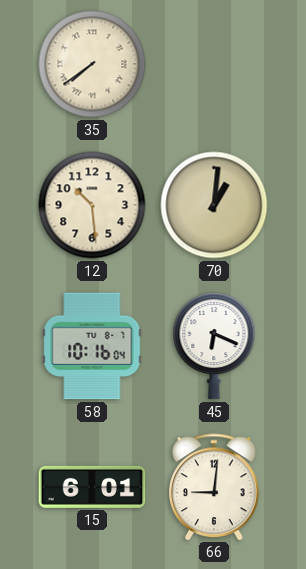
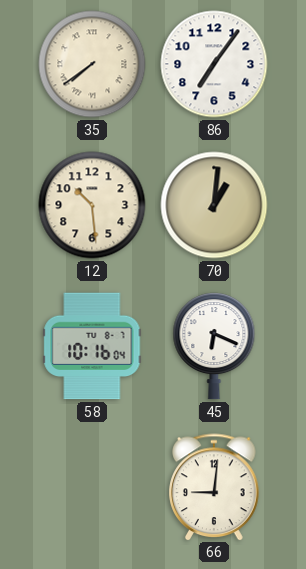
86: none -> 7:06 (214, 64)
15: 6:01 -> none (92, 487)
